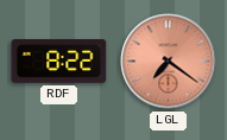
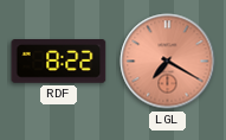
LGL: 7:21 -> 7:20 (168, 62)
